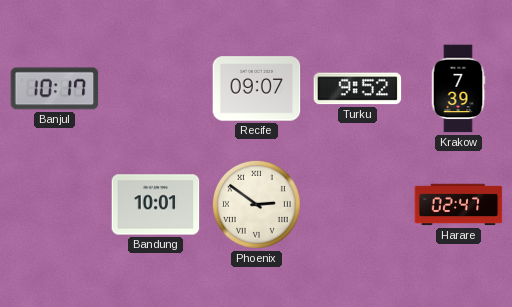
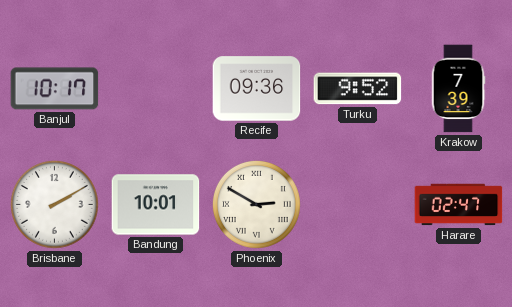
Recife: 09:07 -> 09:36 (257, 89)
Brisbane: none -> 2:10 (54, 204)
Phoenix: 2:51 -> 2:50 (256, 204)
